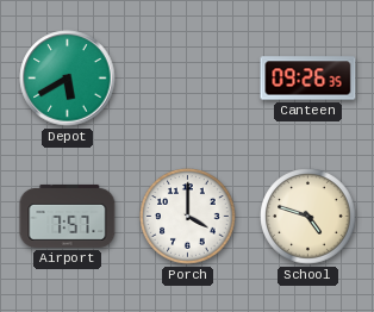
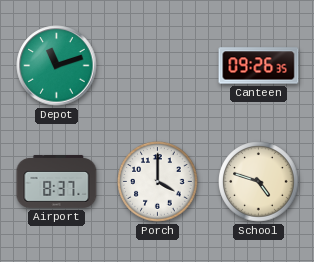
Depot: 5:40 -> 11:12 (57, 66)
Airport: 7:57 -> 8:37 (57, 181)
